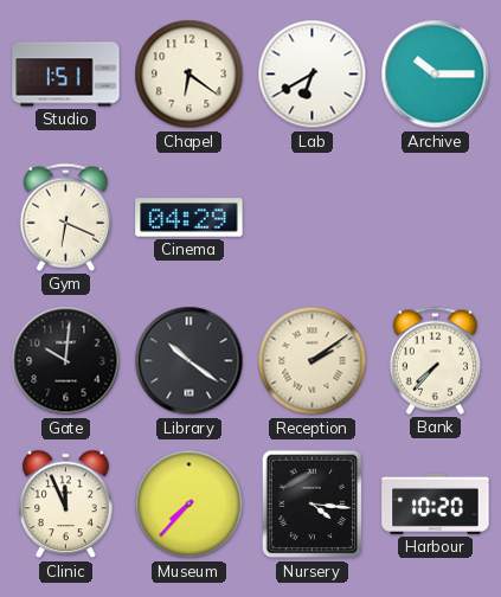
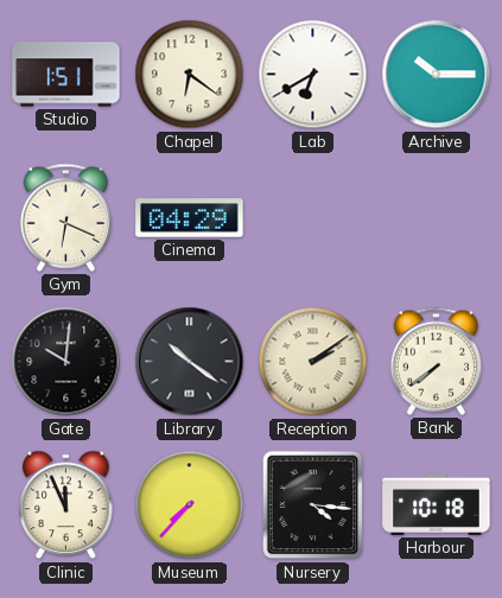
Bank: 7:37 -> 7:39 (436, 361)
Harbour: 10:20 -> 10:18 (437, 504)
